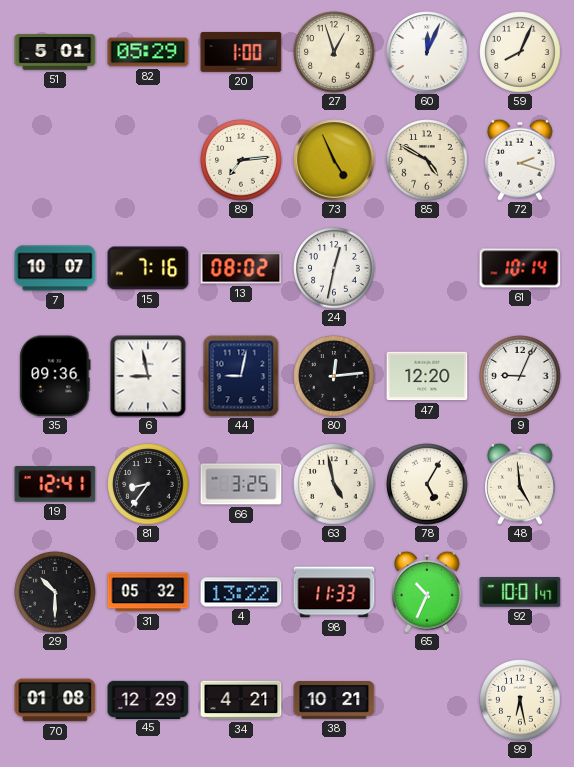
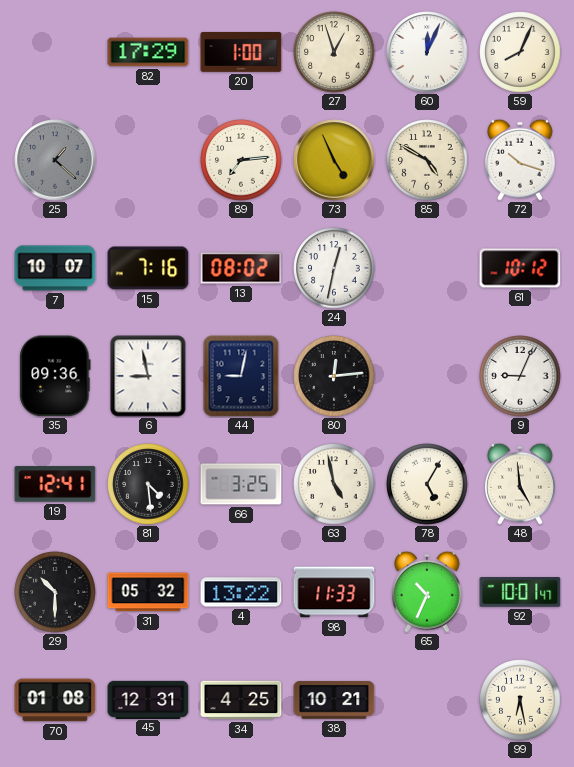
51: 5:01 -> none (55, 52)
82: 05:29 -> 17:29 (148, 52)
25: none -> 1:22 (55, 160)
72: 2:18 -> 10:18 (521, 160)
61: 10:14 -> 10:12 (520, 268)
47: 12:20 -> none (427, 376)
81: 8:36 -> 4:29 (148, 484)
45: 12:29 -> 12:31 (148, 699)
34: 4:21 -> 4:25 (241, 700)
